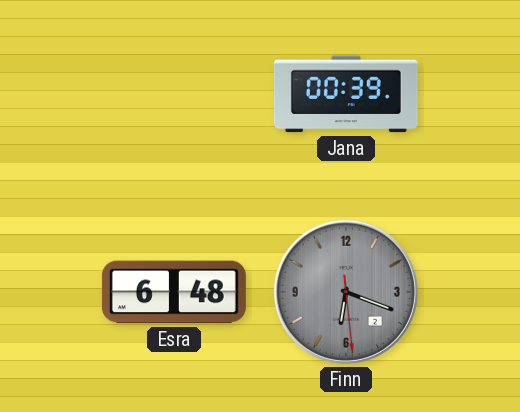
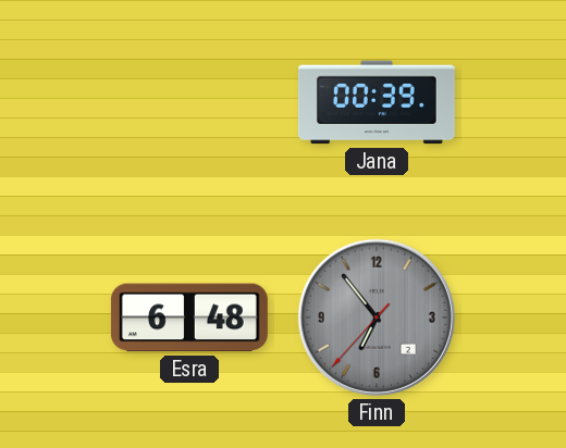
Finn: 6:18 -> 6:53 (377, 318)
